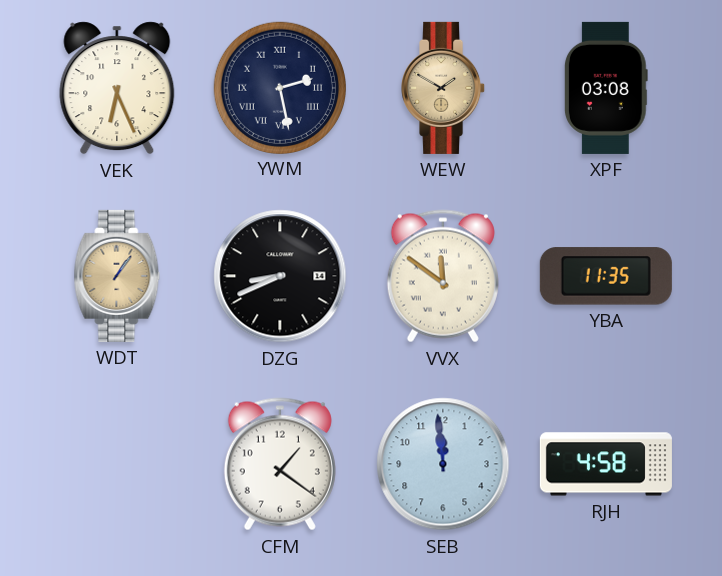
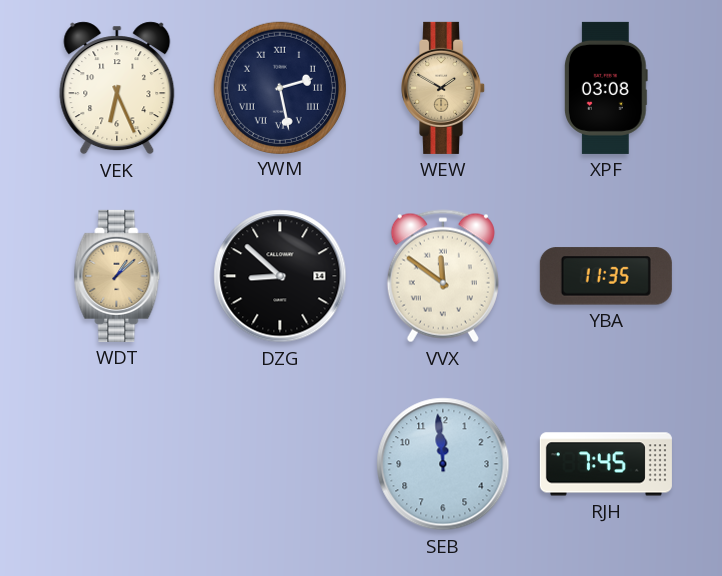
WDT: 1:06 -> 1:08 (117, 276)
DZG: 8:41 -> 8:52 (280, 276)
CFM: 1:21 -> none (280, 464)
RJH: 4:58 -> 7:45 (606, 464)
